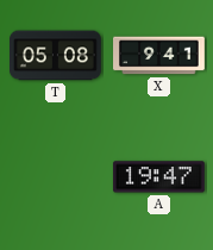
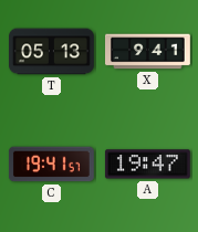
T: 05:08 -> 05:13 (52, 52)
C: none -> 19:41 (51, 165)
